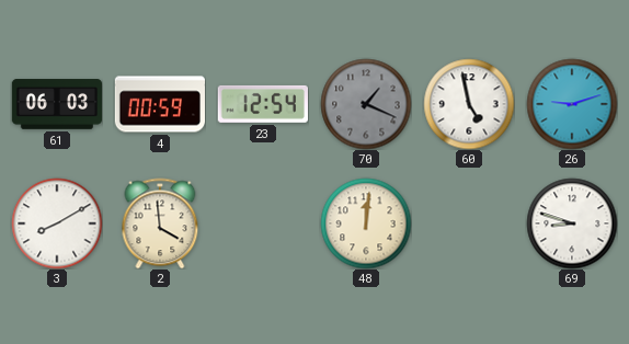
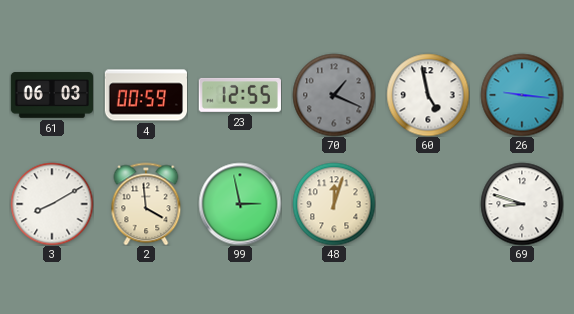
23: 12:54 -> 12:55 (240, 95)
26: 9:12 -> 9:16 (522, 95)
99: none -> 2:58 (240, 204)
48: 12:01 -> 12:03 (334, 204)
